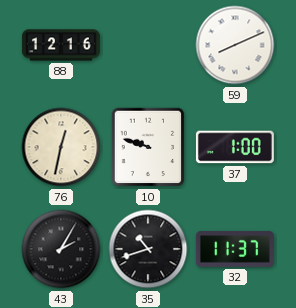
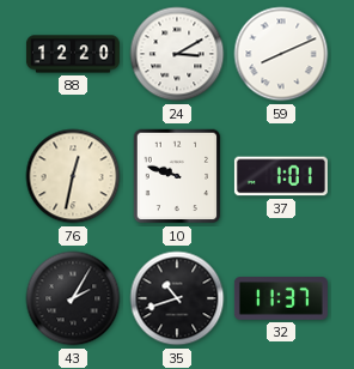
88: 12:16 -> 12:20 (73, 54)
24: none -> 3:10 (177, 54)
37: 1:00 -> 1:01 (281, 176)
